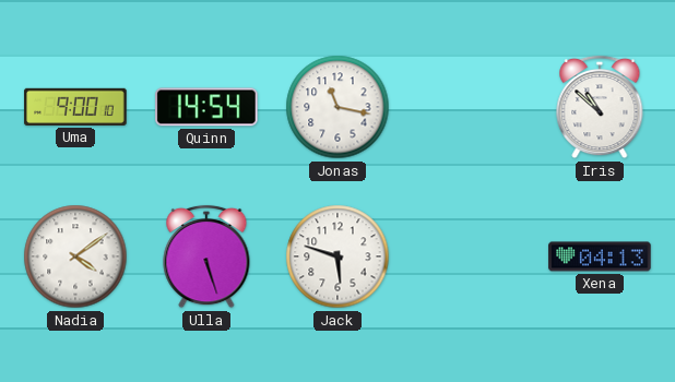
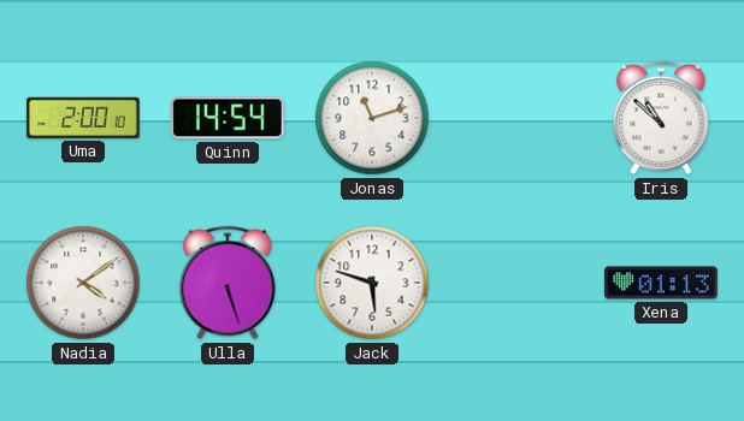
Uma: 9:00 -> 2:00 (83, 118)
Jonas: 11:17 -> 11:12 (372, 118)
Xena: 04:13 -> 01:13 (661, 283)
